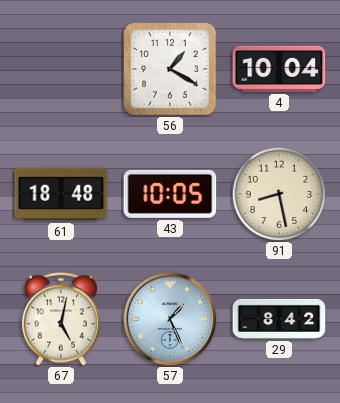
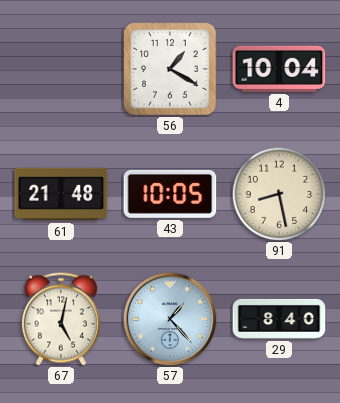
61: 18:48 -> 21:48 (61, 194)
57: 1:26 -> 1:23 (170, 319)
29: 8:42 -> 8:40 (279, 319)
